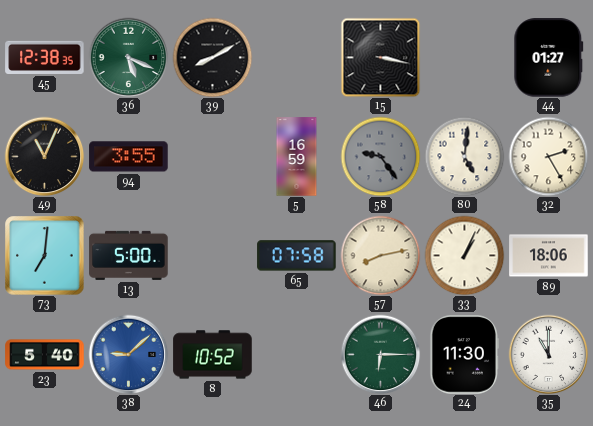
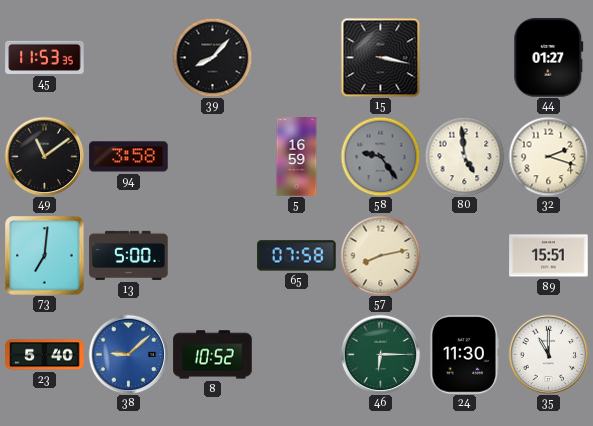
45: 12:38 -> 11:53 (45, 57)
36: 5:19 -> none (128, 57)
39: 8:10 -> 8:07 (212, 57)
49: 11:04 -> 11:09 (44, 156)
94: 3:55 -> 3:58 (129, 157)
80: 5:01 -> 4:59 (464, 156)
32: 2:25 -> 2:18 (548, 156)
33: 1:04 -> none (464, 255)
89: 18:06 -> 15:51 (549, 256)
